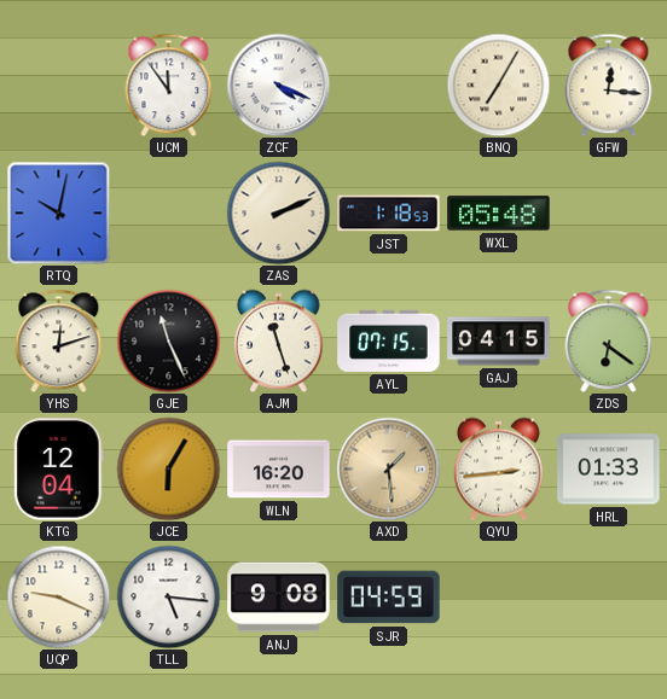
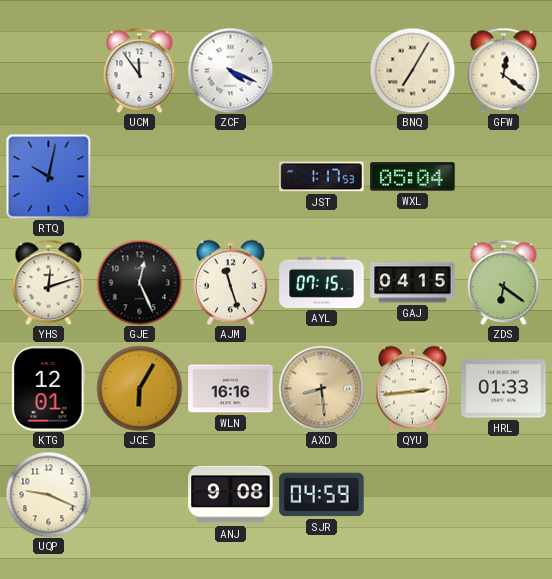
GFW: 12:16 -> 12:21 (504, 70)
ZAS: 2:11 -> none (278, 212)
JST: 1:18 -> 1:17 (322, 177)
WXL: 05:48 -> 05:04 (413, 177)
GJE: 11:26 -> 12:26 (139, 282)
KTG: 12:04 -> 12:01 (49, 389)
WLN: 16:20 -> 16:16 (231, 389)
AXD: 1:29 -> 8:29 (321, 388)
TLL: 5:16 -> none (168, 596)
